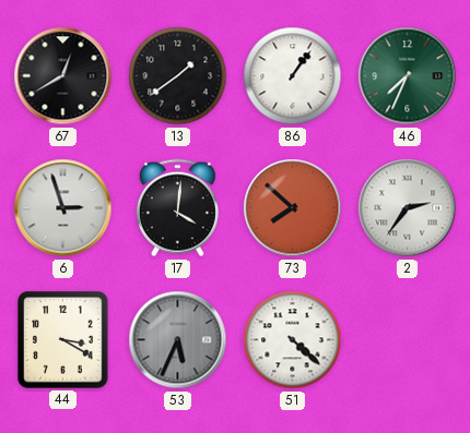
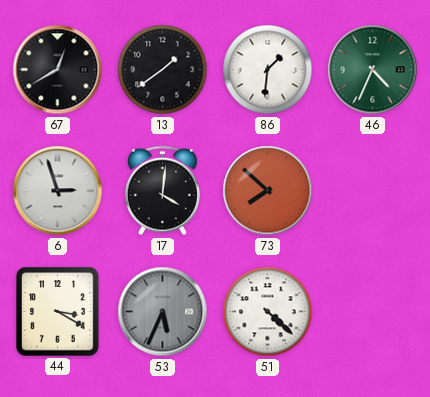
86: 1:06 -> 1:31 (268, 70)
46: 7:34 -> 4:34 (373, 70)
2: 2:36 -> none (408, 208)
